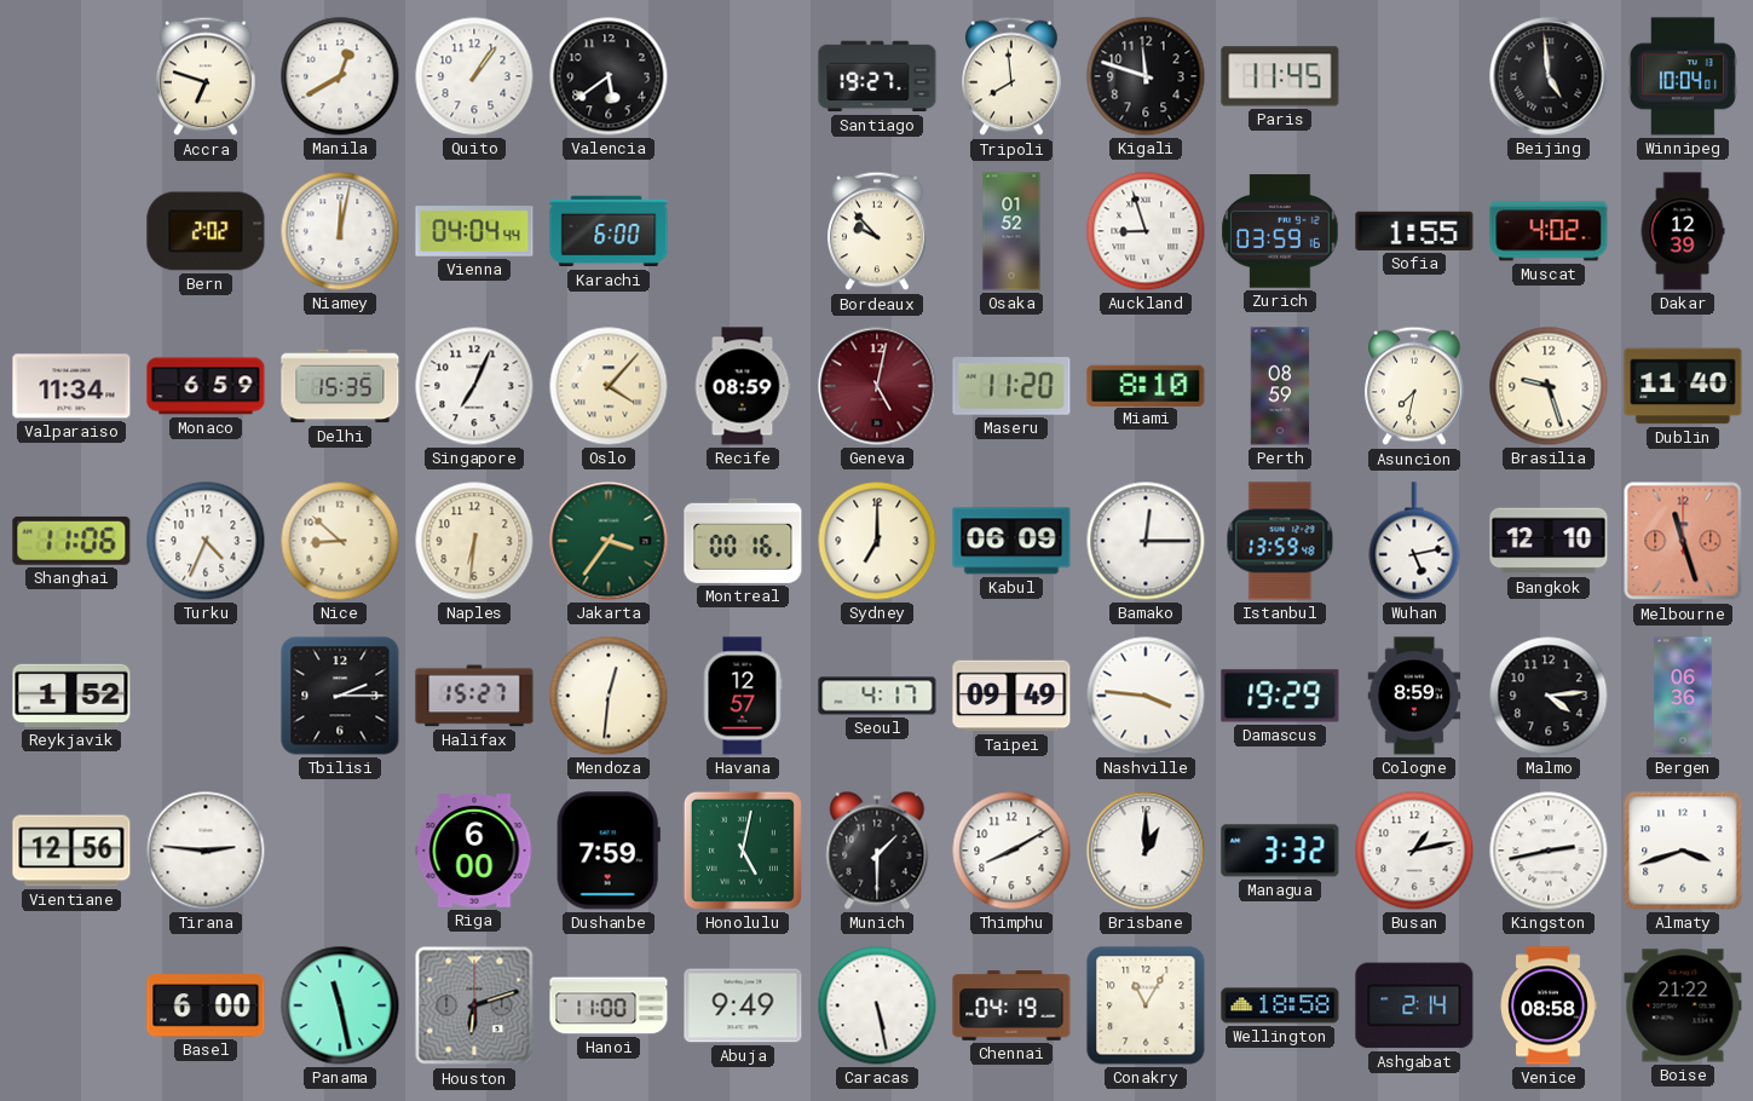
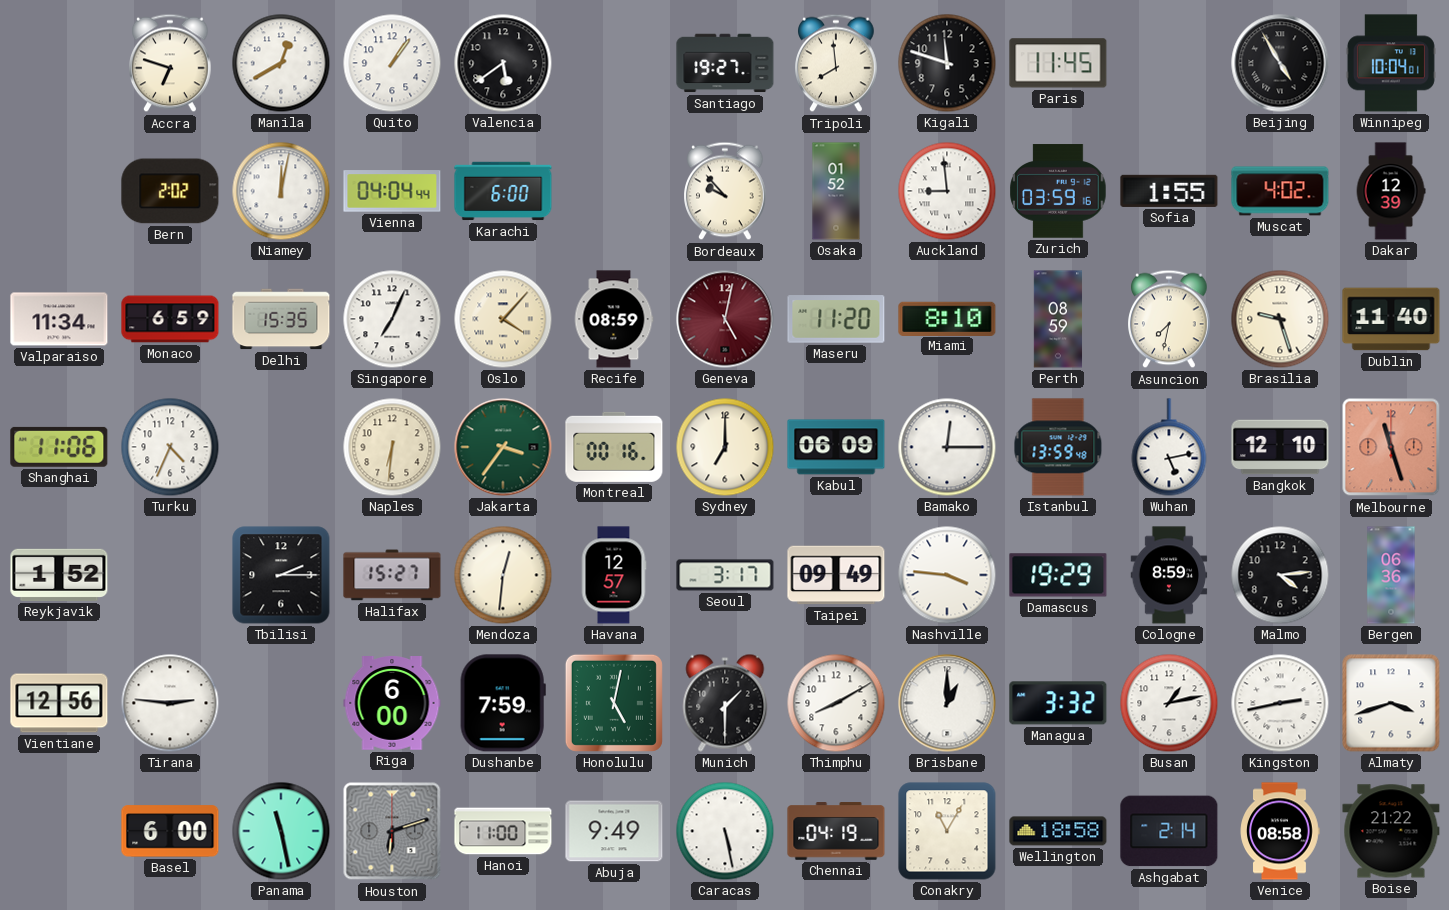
Beijing: 4:59 -> 4:55 (1280, 63)
Auckland: 8:57 -> 8:59 (947, 191)
Nice: 8:52 -> none (340, 541)
Seoul: 4:17 -> 3:17 (725, 575)
